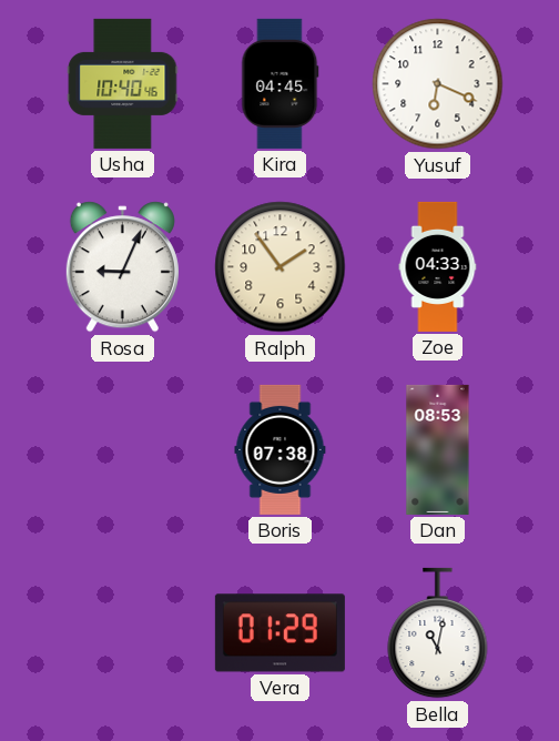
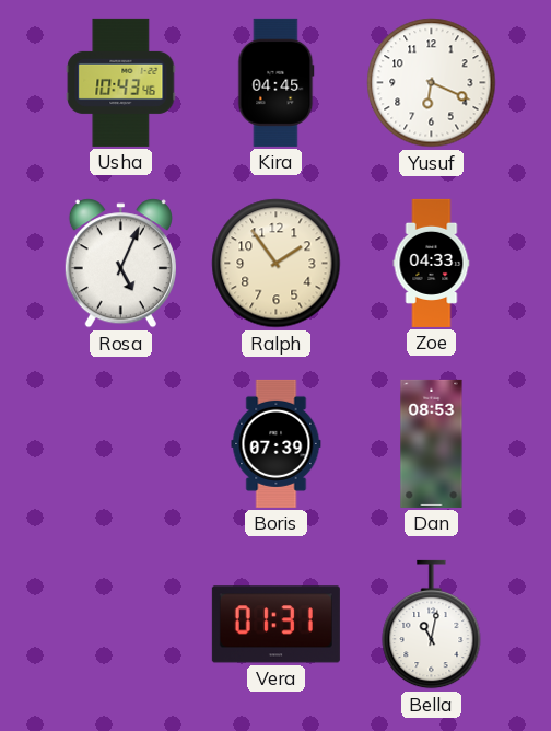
Usha: 10:40 -> 10:43 (121, 82)
Rosa: 9:04 -> 5:04 (120, 264)
Boris: 07:38 -> 07:39 (277, 443)
Vera: 01:29 -> 01:31 (275, 625)
